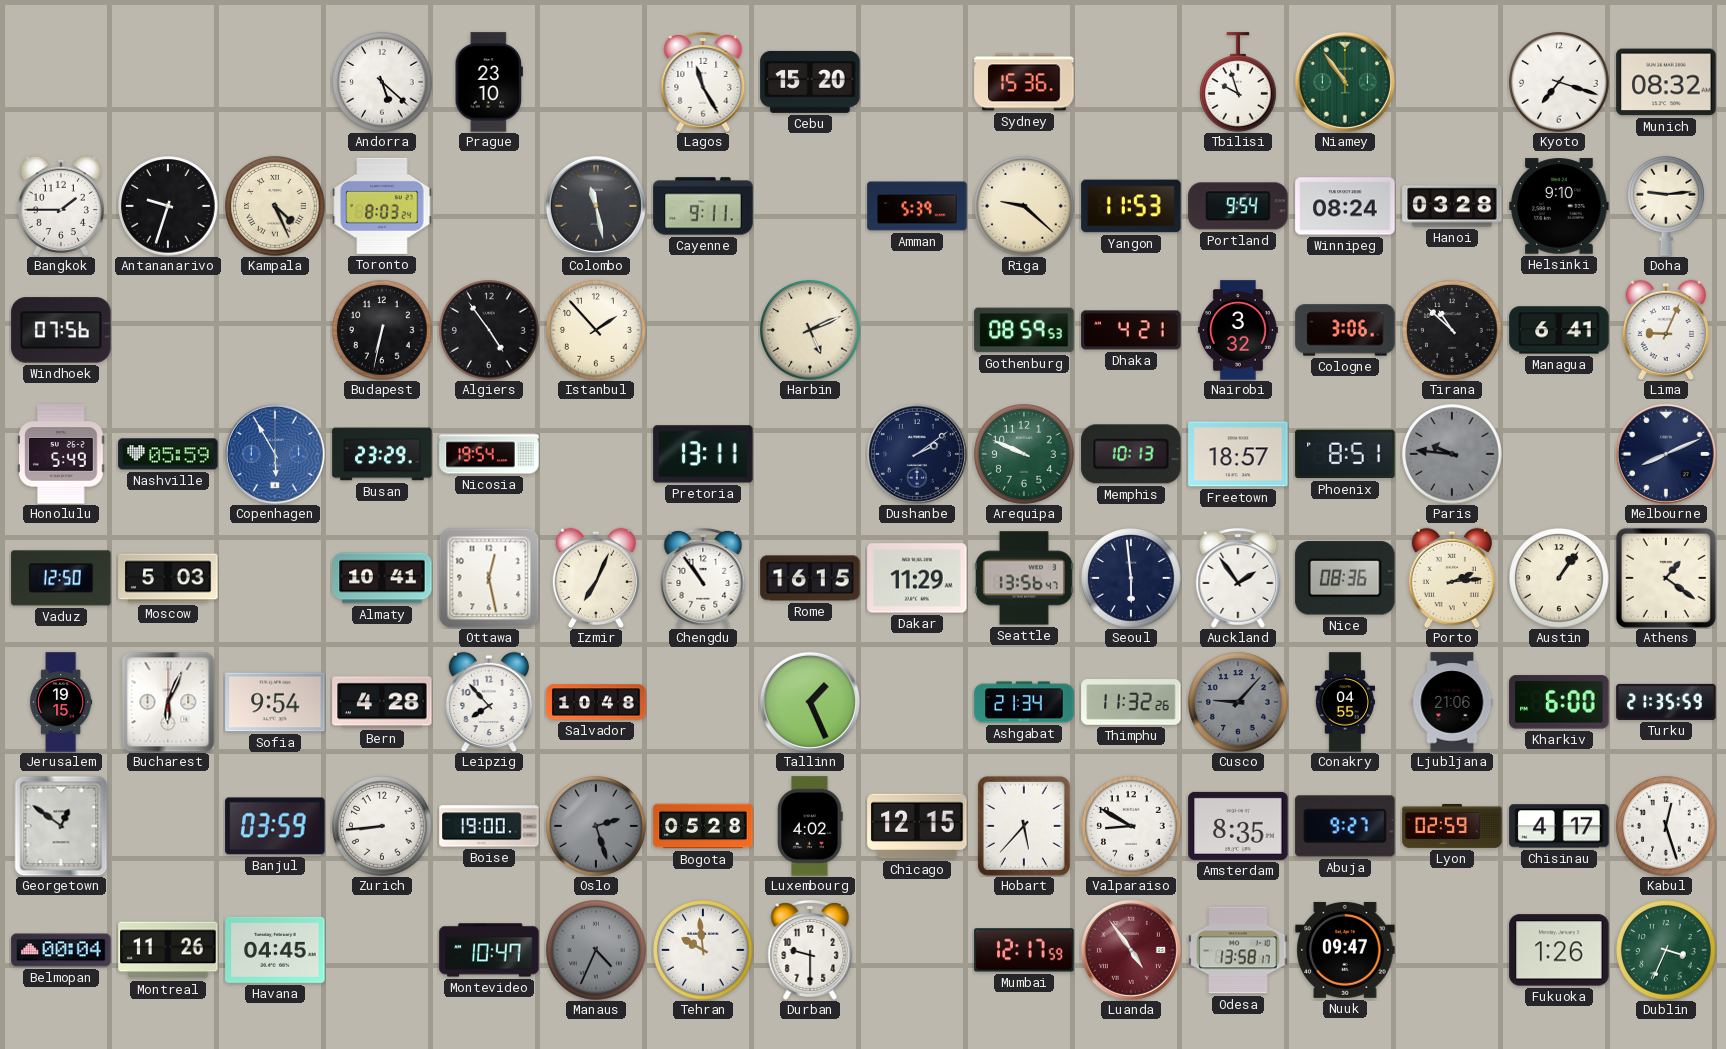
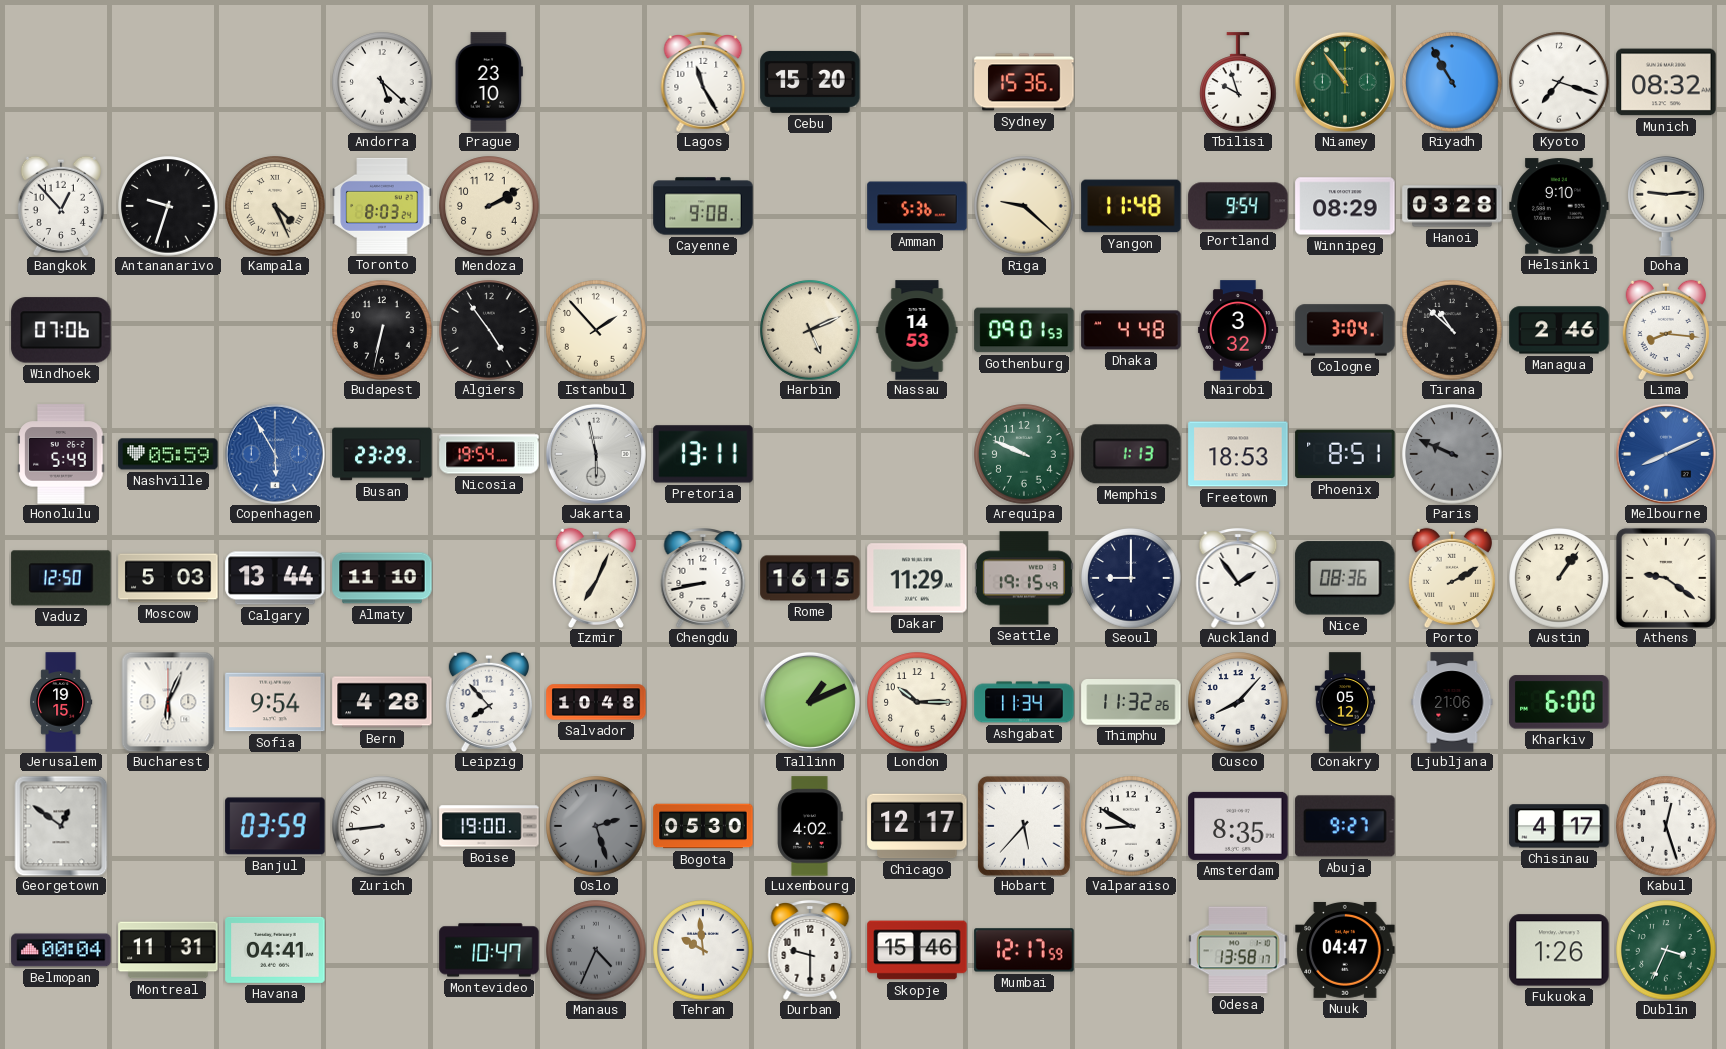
Riyadh: none -> 10:55 (1452, 82)
Bangkok: 1:45 -> 12:53 (61, 206)
Mendoza: none -> 2:10 (489, 206)
Colombo: 11:28 -> none (596, 206)
Cayenne: 9:11 -> 9:08 (703, 206)
Amman: 5:39 -> 5:36 (917, 206)
Yangon: 11:53 -> 11:48 (1131, 206)
Winnipeg: 08:24 -> 08:29 (1345, 206)
Windhoek: 07:56 -> 07:06 (61, 330)
Nassau: none -> 14:53 (917, 330)
Gothenburg: 08:59 -> 09:01 (1024, 330)
Dhaka: 4:21 -> 4:48 (1131, 330)
Cologne: 3:06 -> 3:04 (1345, 330)
Managua: 6:41 -> 2:46 (1559, 330)
Lima: 9:04 -> 8:16 (1666, 330)
Jakarta: none -> 5:58 (596, 454)
Dushanbe: 2:09 -> none (917, 454)
Memphis: 10:13 -> 1:13 (1131, 454)
Freetown: 18:57 -> 18:53 (1238, 454)
Paris: 9:46 -> 9:49 (1452, 454)
Melbourne dial: navy -> blue (1666, 454)
Calgary: none -> 13:44 (275, 578)
Almaty: 10:41 -> 11:10 (382, 578)
Ottawa: 12:28 -> none (489, 578)
Chengdu: 10:54 -> 8:43 (703, 579)
Seattle: 13:56 -> 19:15 (1024, 578)
Seoul: 5:59 -> 9:00 (1131, 578)
Porto: 2:14 -> 2:10 (1452, 578)
Athens: 1:21 -> 9:21 (1666, 578)
Tallinn: 1:26 -> 1:11 (810, 702)
London: none -> 10:15 (917, 702)
Ashgabat: 21:34 -> 11:34 (1024, 702)
Cusco: 9:07 -> 8:07 (1238, 702)
Cusco dial: grey -> white (1238, 702)
Conakry: 04:55 -> 05:12 (1345, 702)
Turku: 21:35 -> none (1666, 702)
Bogota: 05:28 -> 05:30 (703, 826)
Chicago: 12:15 -> 12:17 (917, 826)
Lyon: 02:59 -> none (1452, 826)
Montreal: 11:26 -> 11:31 (168, 950)
Havana: 04:45 -> 04:41 (275, 950)
Skopje: none -> 15:46 (917, 950)
Luanda: 4:54 -> none (1131, 950)
Nuuk: 09:47 -> 04:47 (1345, 950)
